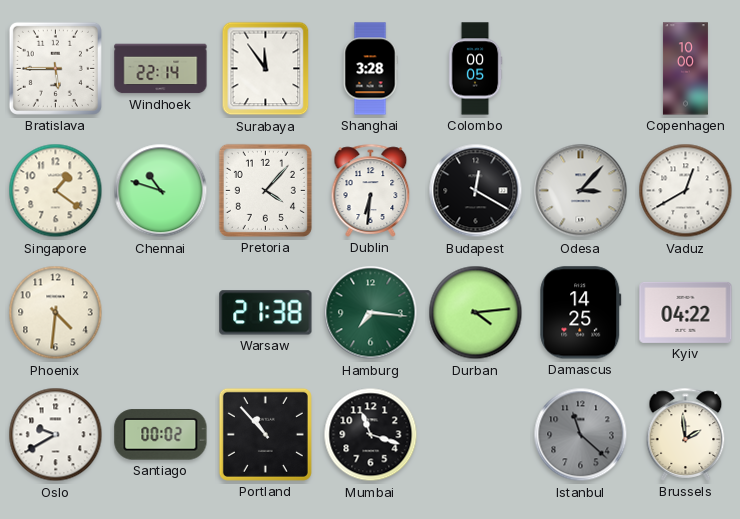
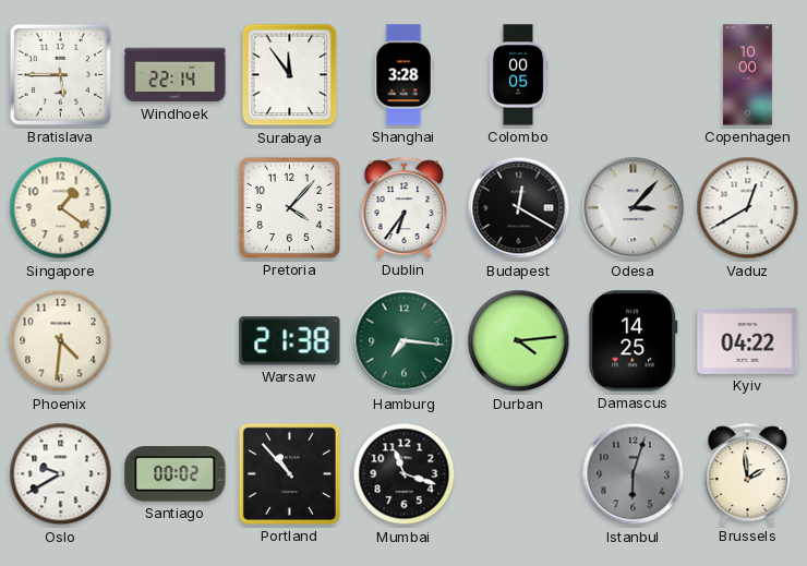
Chennai: 10:48 -> none (161, 191)
Dublin: 6:31 -> 6:36 (405, 207)
Istanbul: 11:22 -> 6:03 (634, 474)
